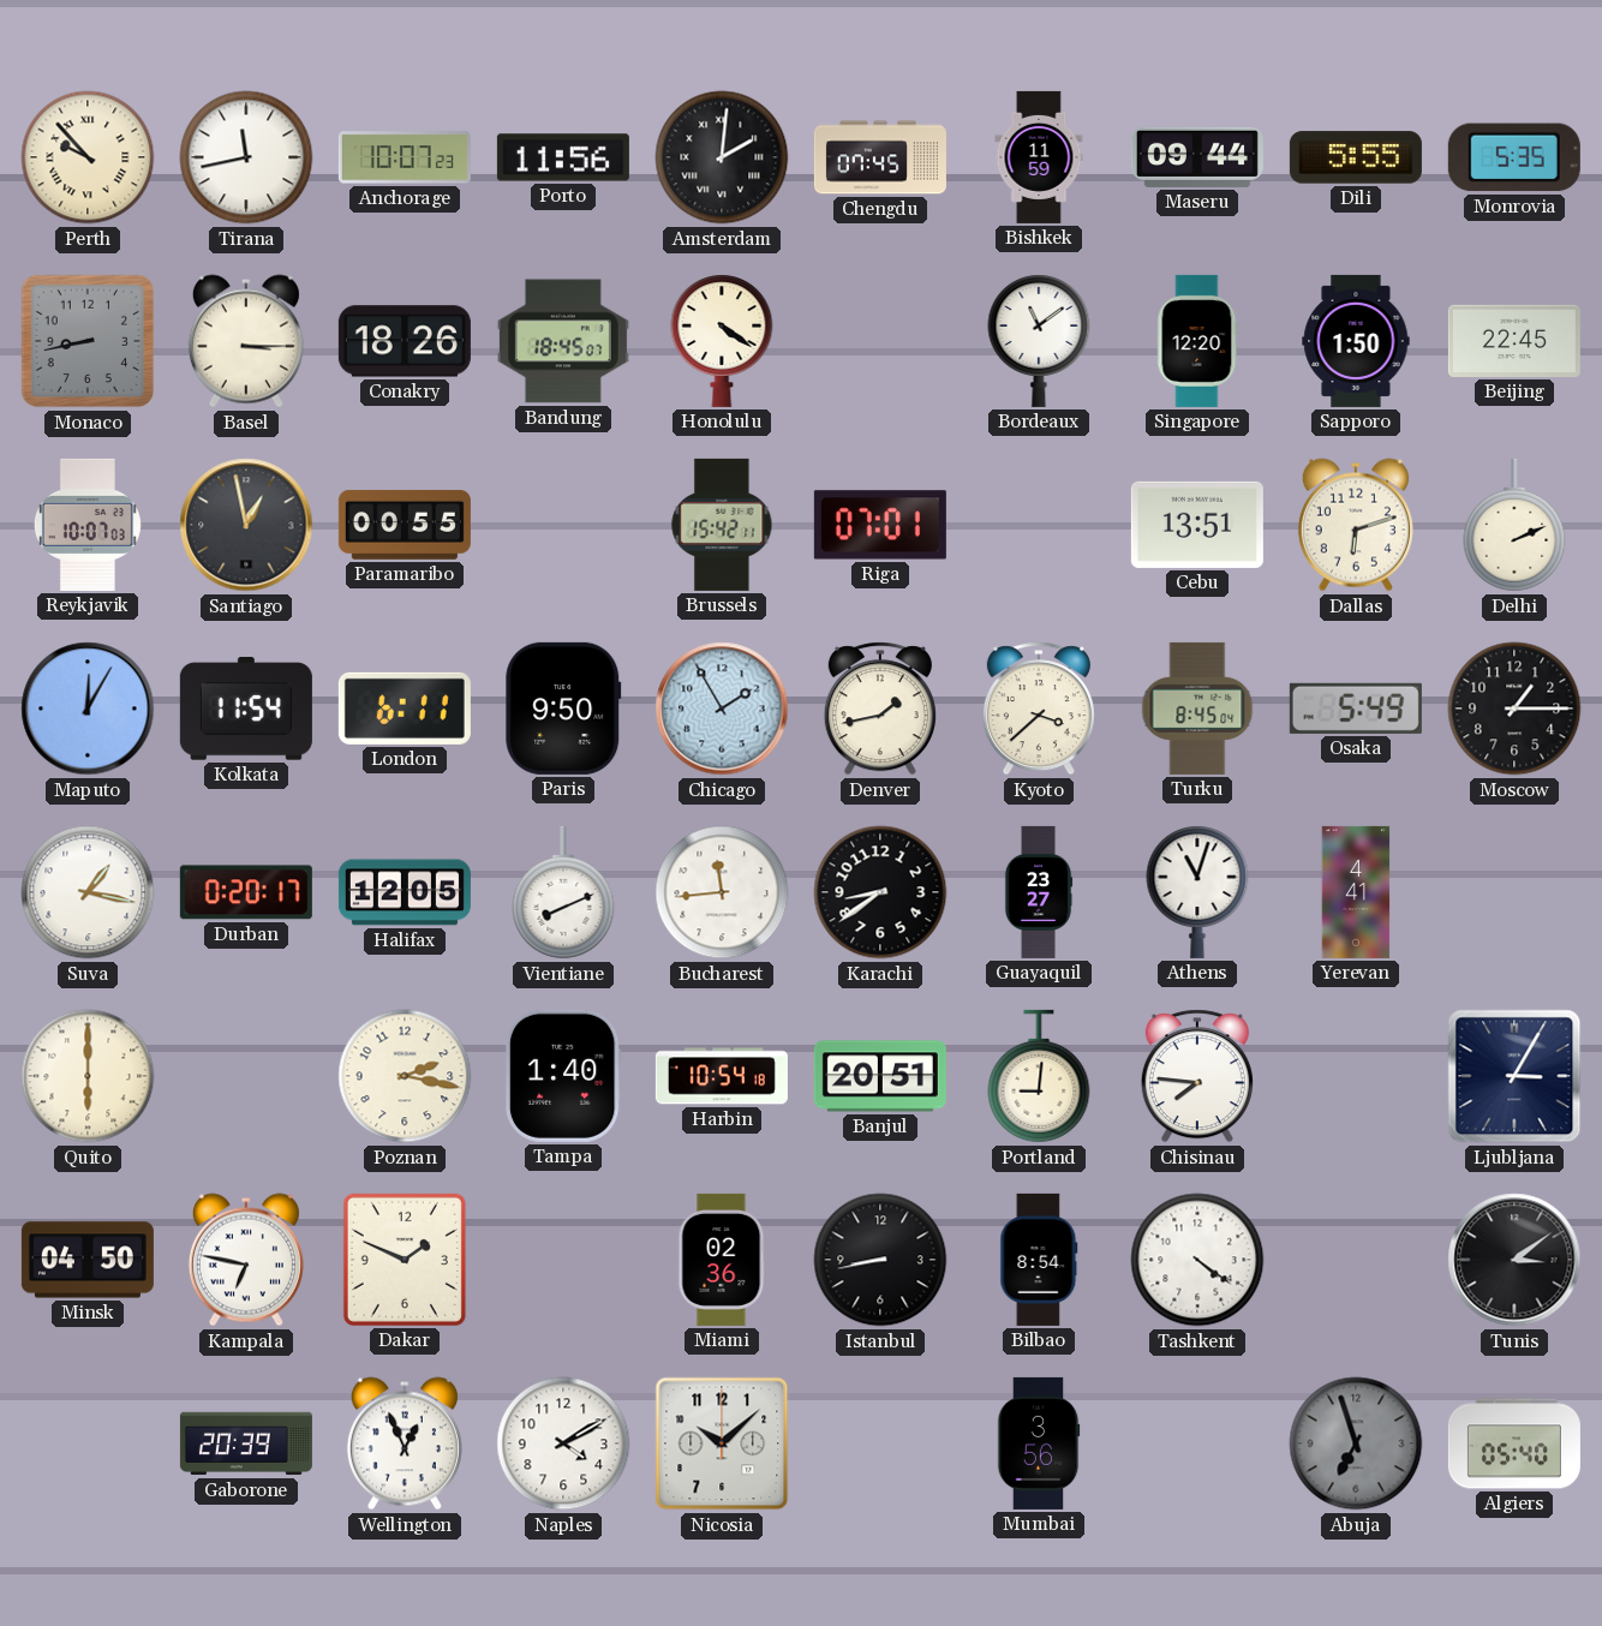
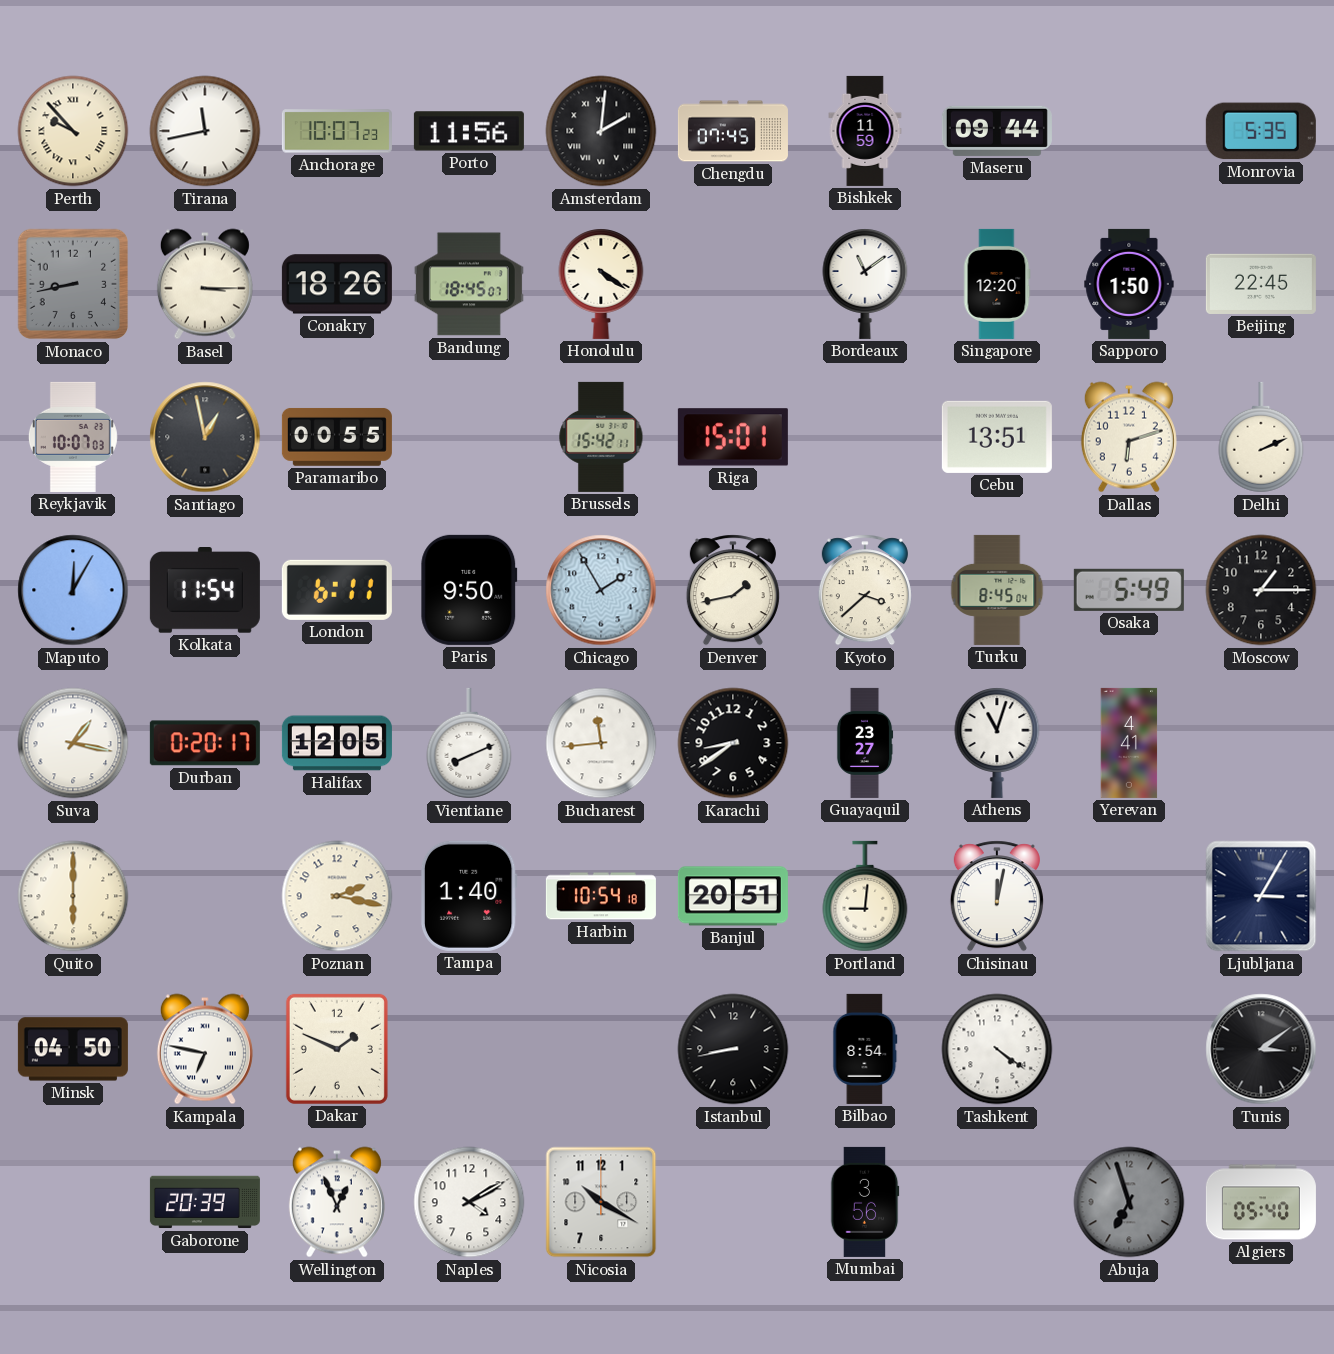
Dili: 5:55 -> none (1356, 157)
Riga: 07:01 -> 15:01 (733, 437)
Chisinau: 7:46 -> 12:02 (997, 896)
Miami: 02:36 -> none (722, 1260)
Nicosia: 10:08 -> 10:20 (601, 1202)
